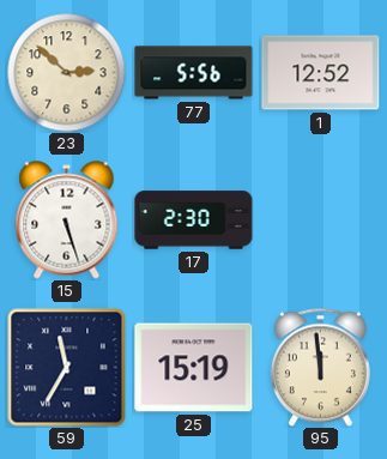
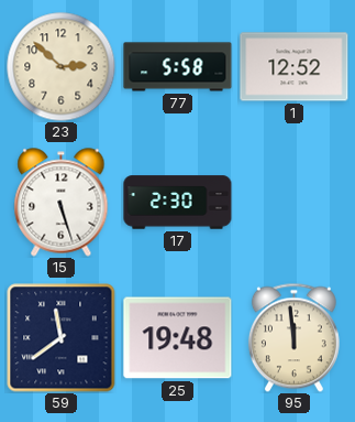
77: 5:56 -> 5:58 (178, 67)
59: 11:35 -> 11:39 (62, 338)
25: 15:19 -> 19:48 (178, 338)
